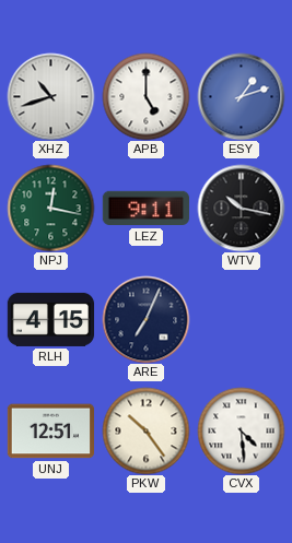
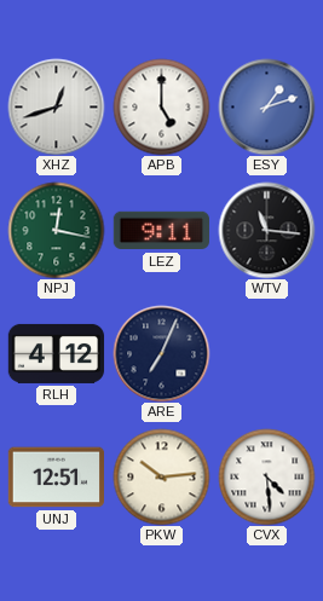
XHZ: 10:42 -> 12:42 (56, 106)
WTV: 10:17 -> 11:16 (266, 230)
RLH: 4:15 -> 4:12 (56, 353)
PKW: 10:24 -> 10:14 (161, 476)
